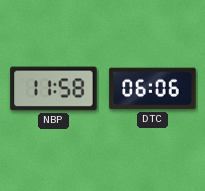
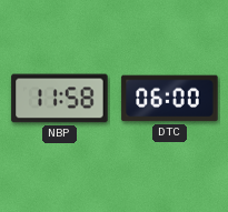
DTC: 06:06 -> 06:00 (170, 99)
